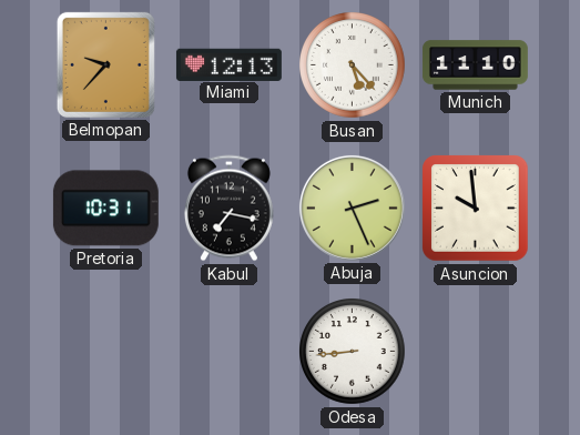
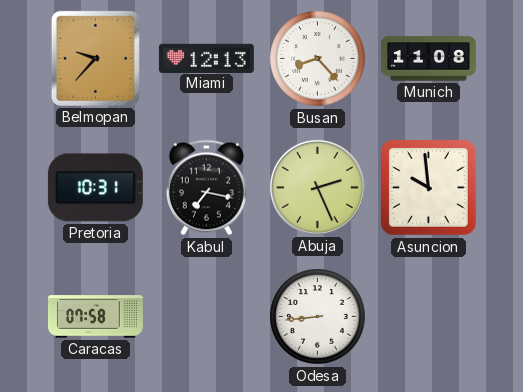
Busan: 5:23 -> 8:23 (318, 59)
Munich: 11:10 -> 11:08 (428, 59)
Caracas: none -> 07:58 (95, 317)
